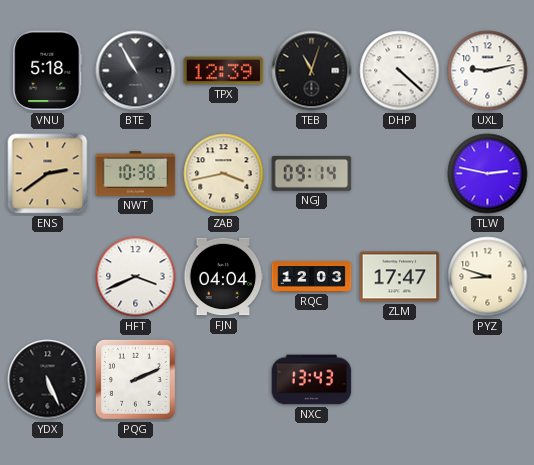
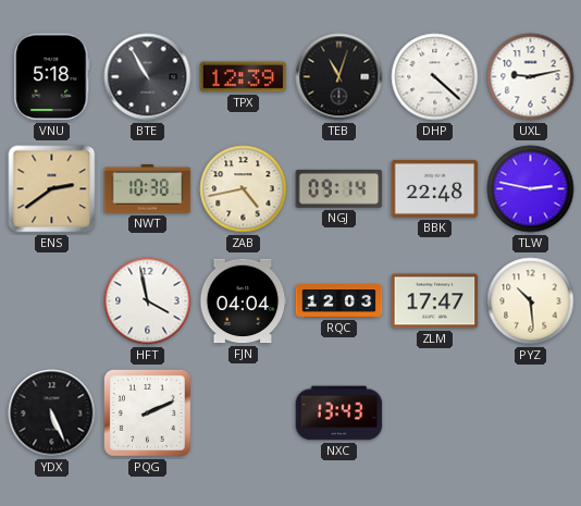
ZAB: 3:43 -> 4:43 (244, 189)
BBK: none -> 22:48 (435, 188)
HFT: 3:41 -> 3:58 (148, 301)
PYZ: 8:48 -> 10:29 (531, 301)
